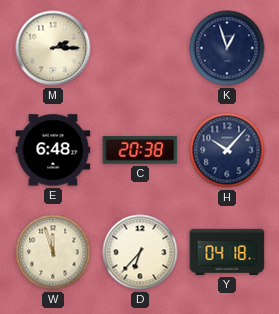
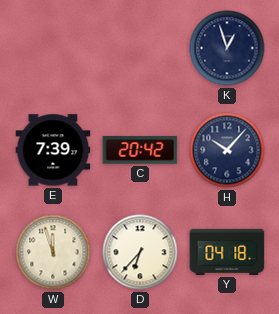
M: 2:15 -> none (53, 48)
E: 6:48 -> 7:39 (53, 150)
C: 20:38 -> 20:42 (140, 150)
